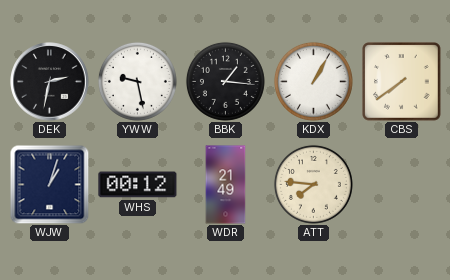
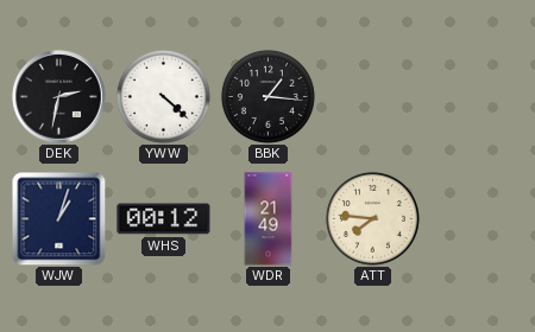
YWW: 9:28 -> 4:22 (163, 96)
KDX: 1:05 -> none (313, 81)
CBS: 7:39 -> none (402, 82)
